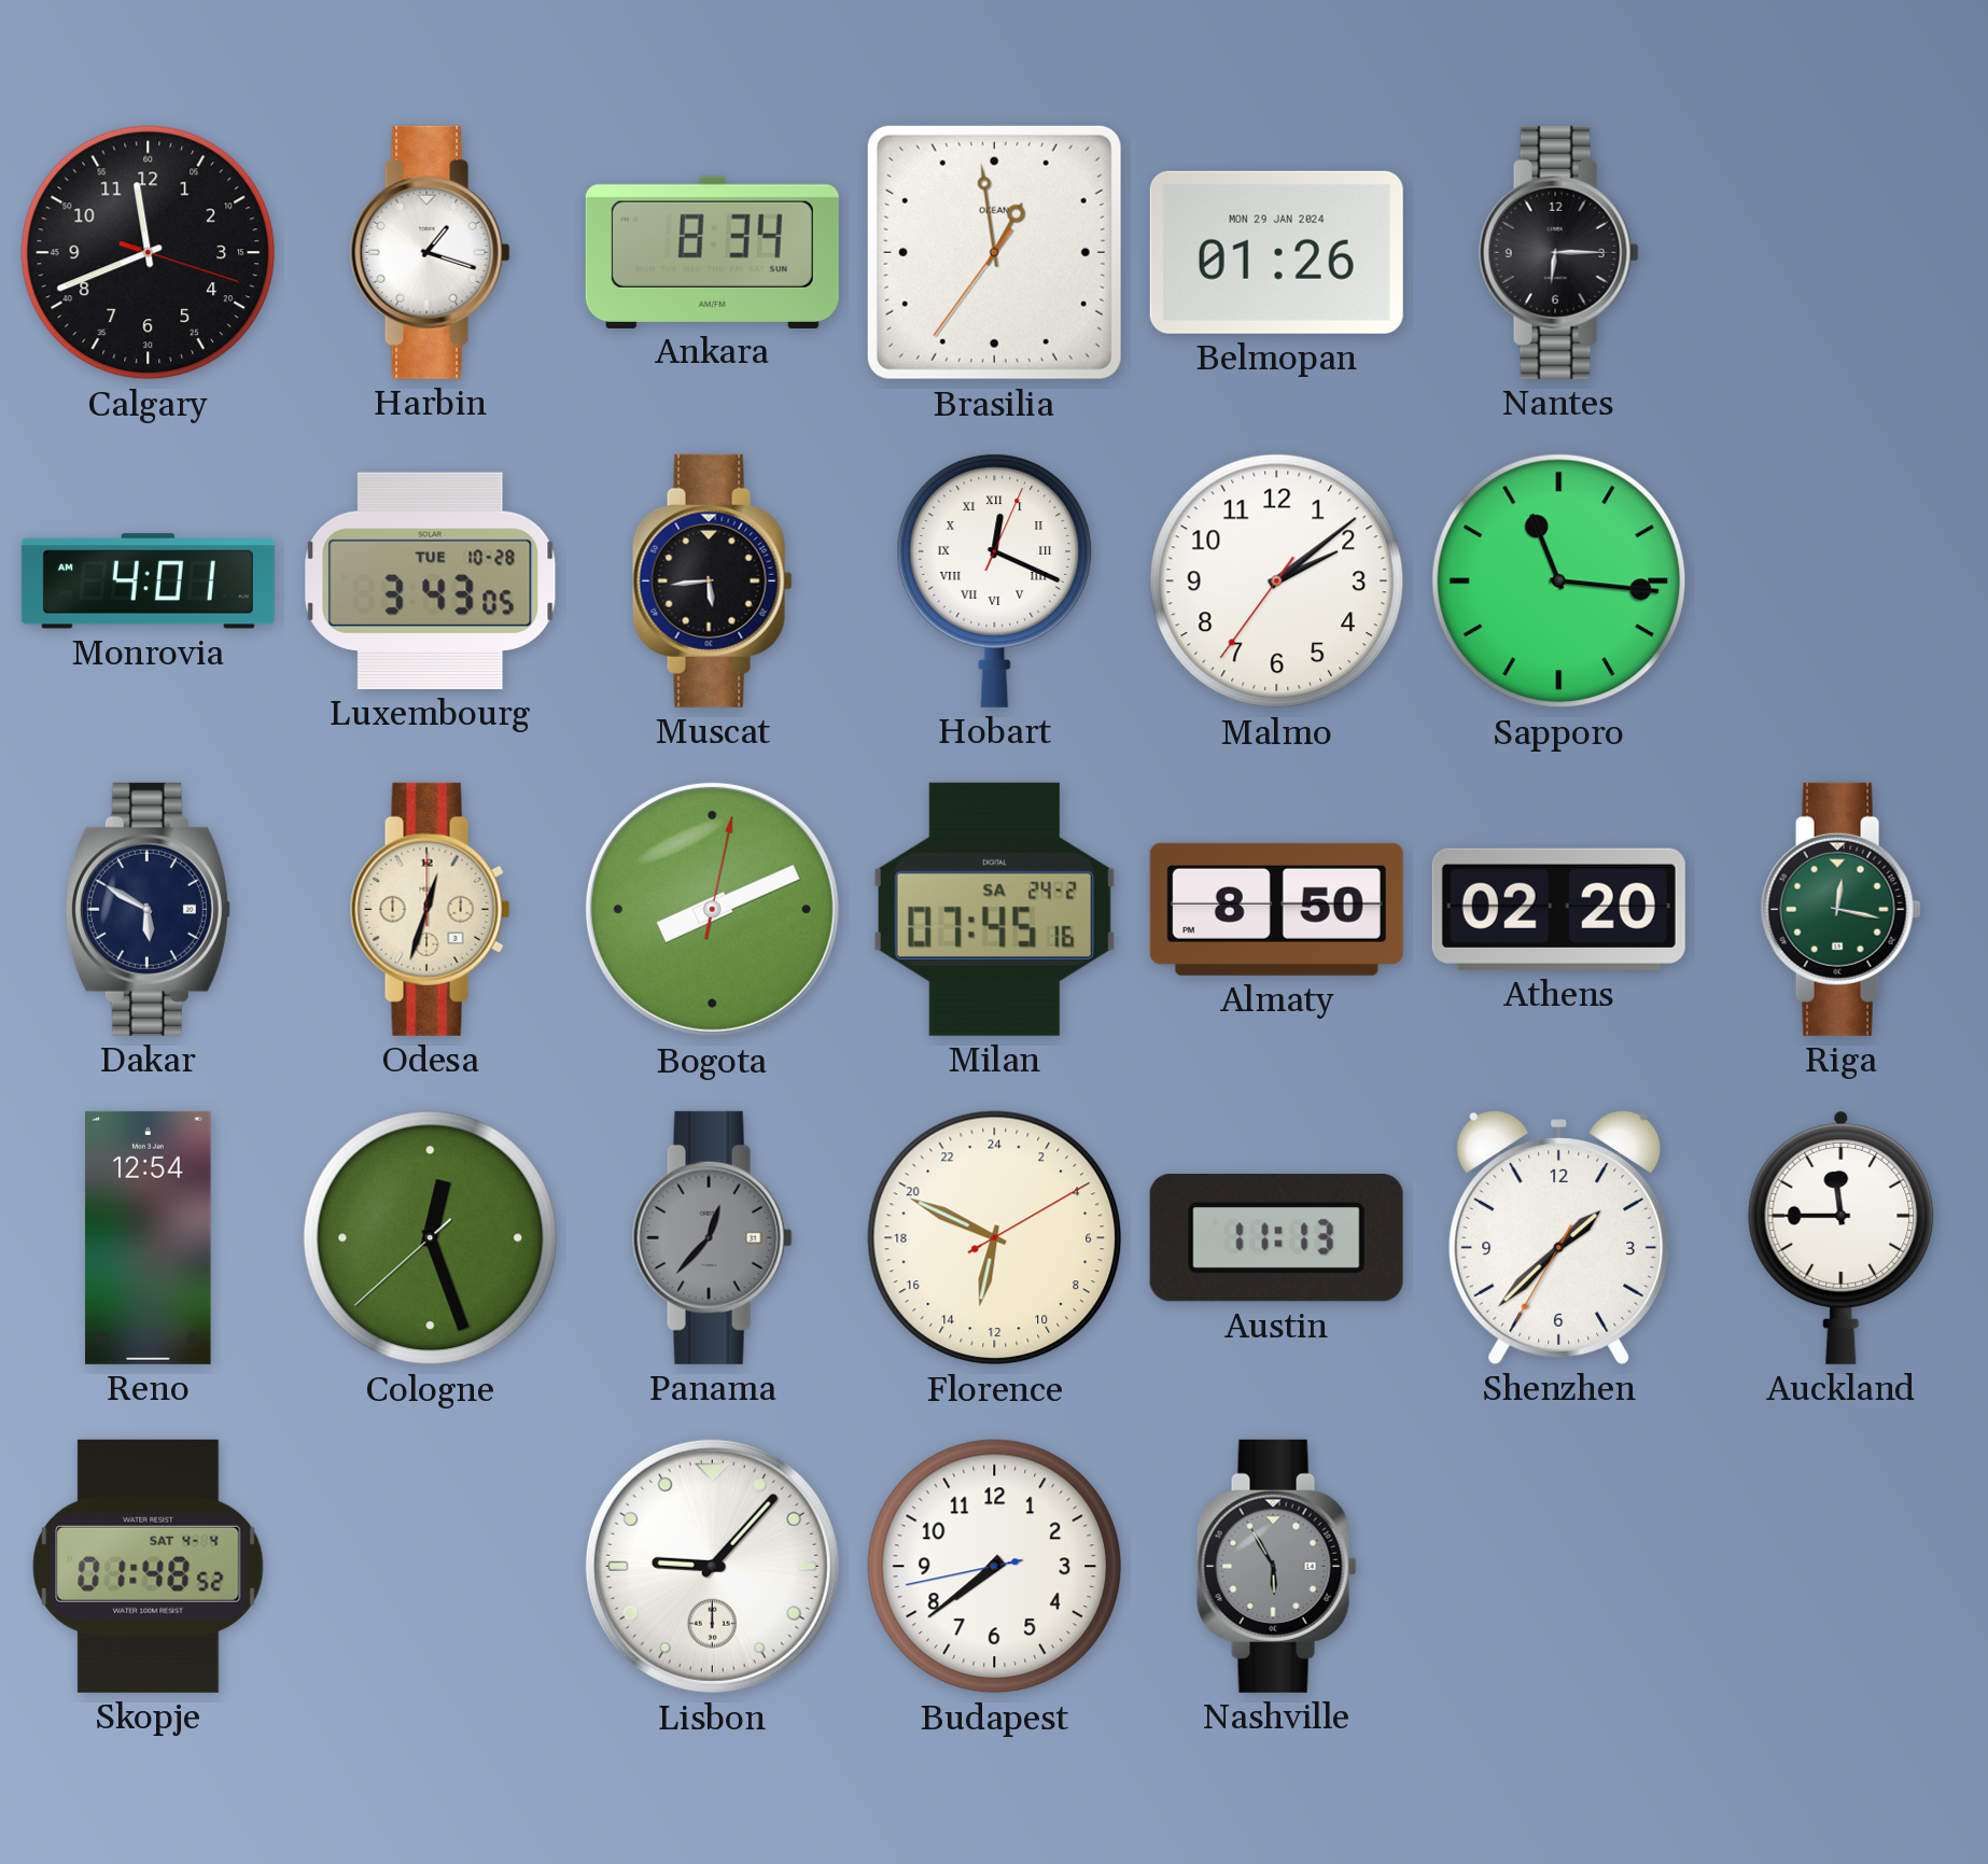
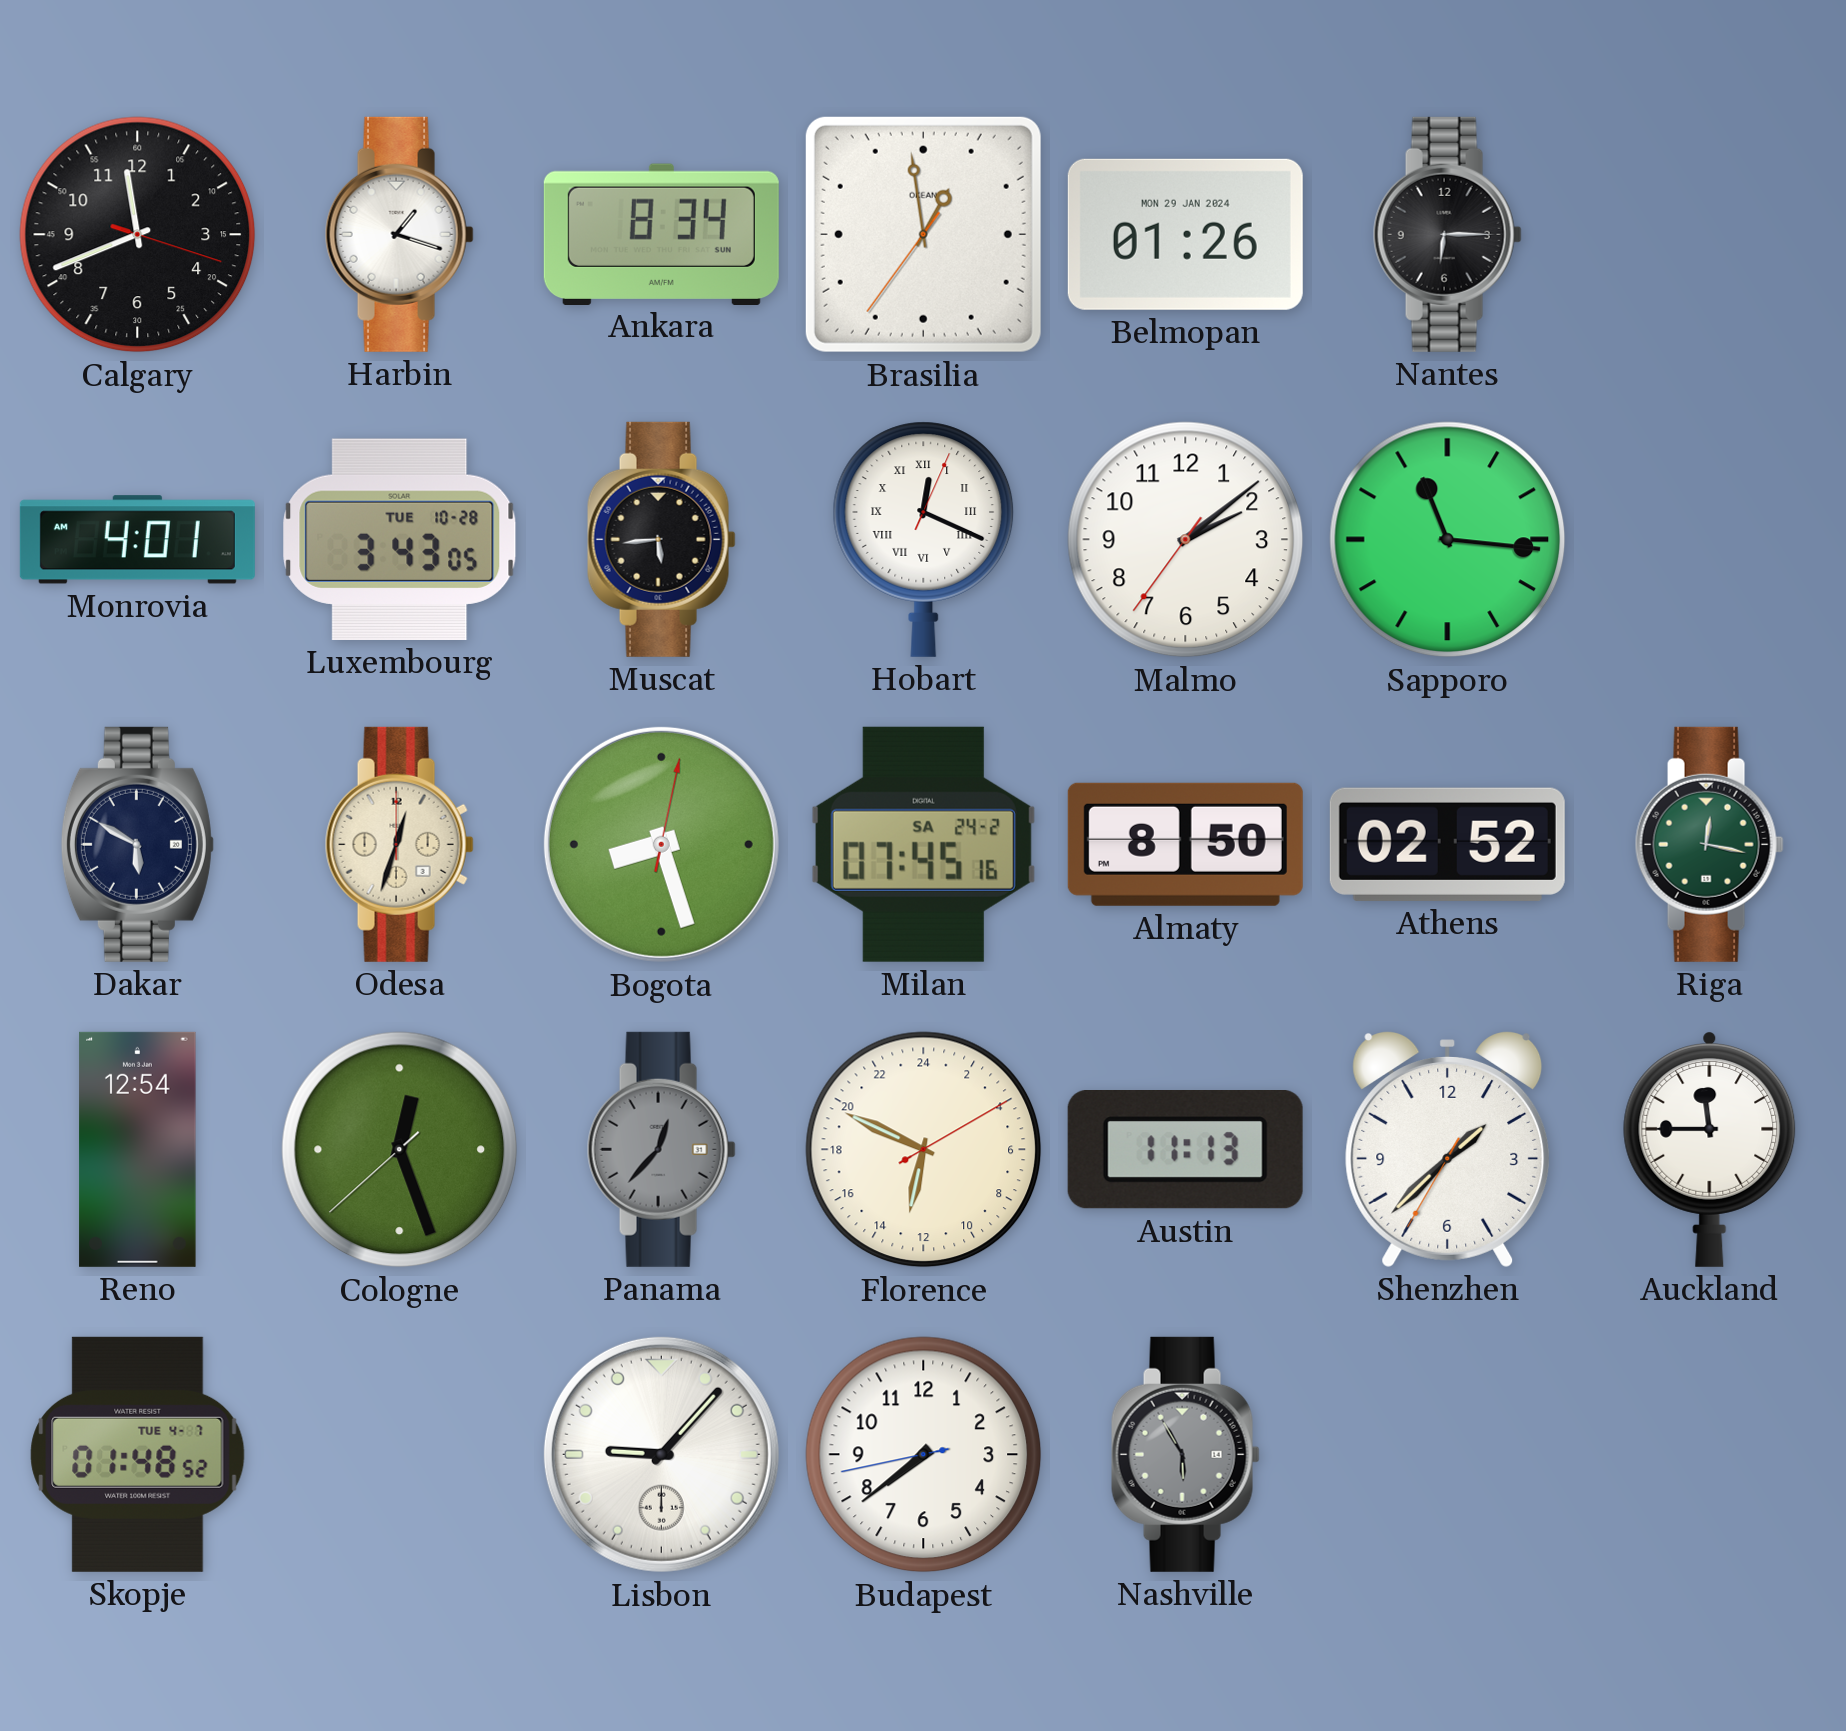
Bogota: 8:11 -> 8:27 (661, 844)
Athens: 02:20 -> 02:52 (1447, 844)
Skopje date: SAT 4-4 -> TUE 4-7 (138, 1454)
